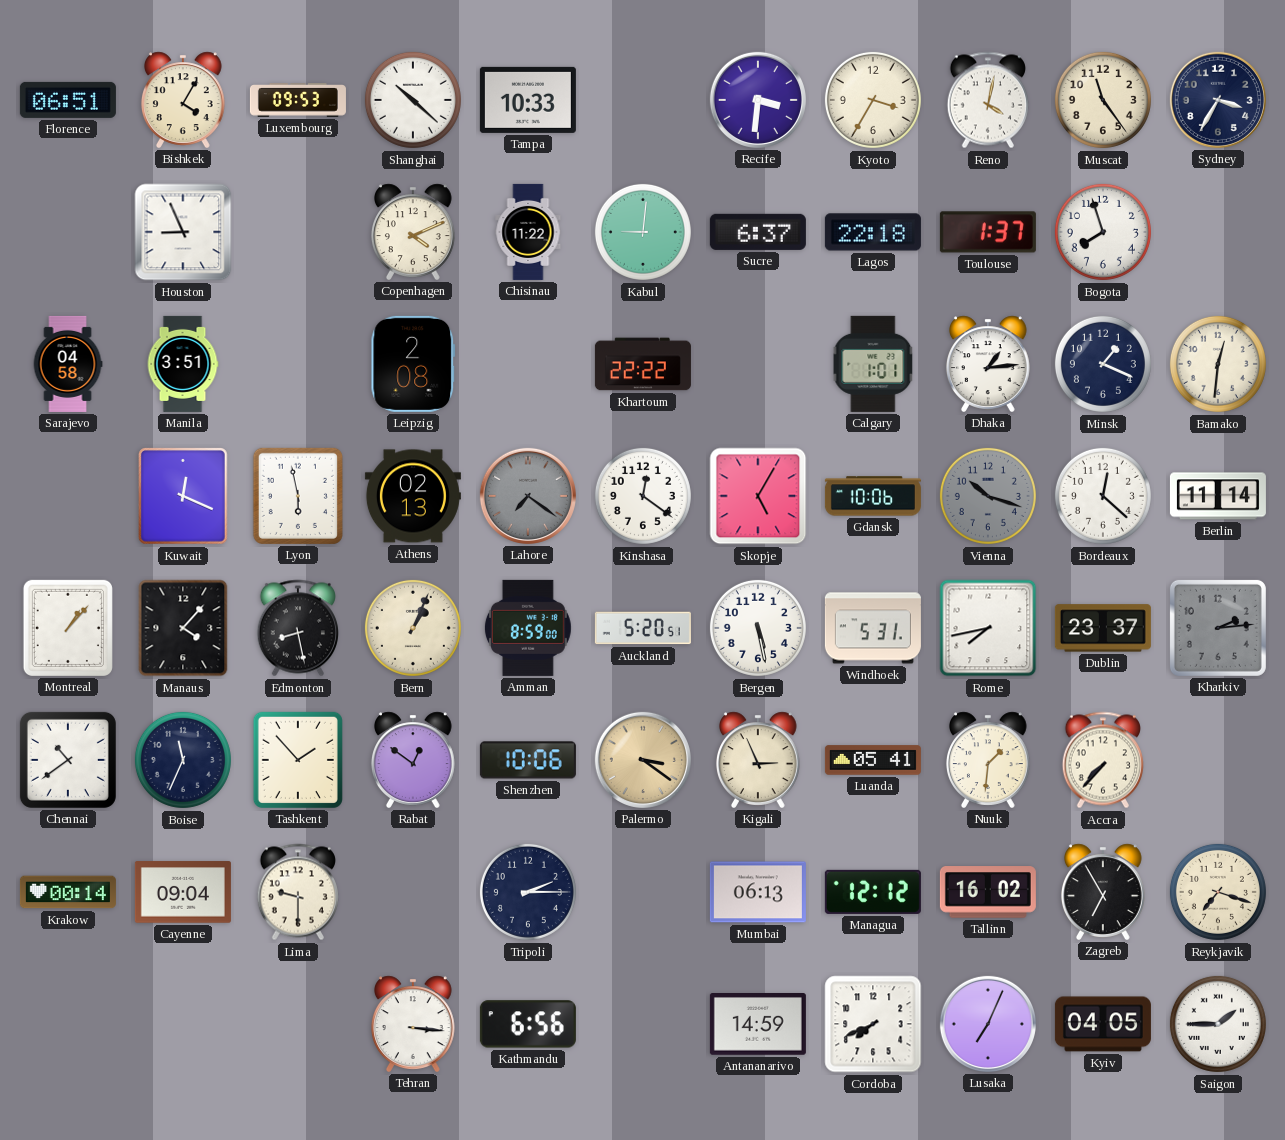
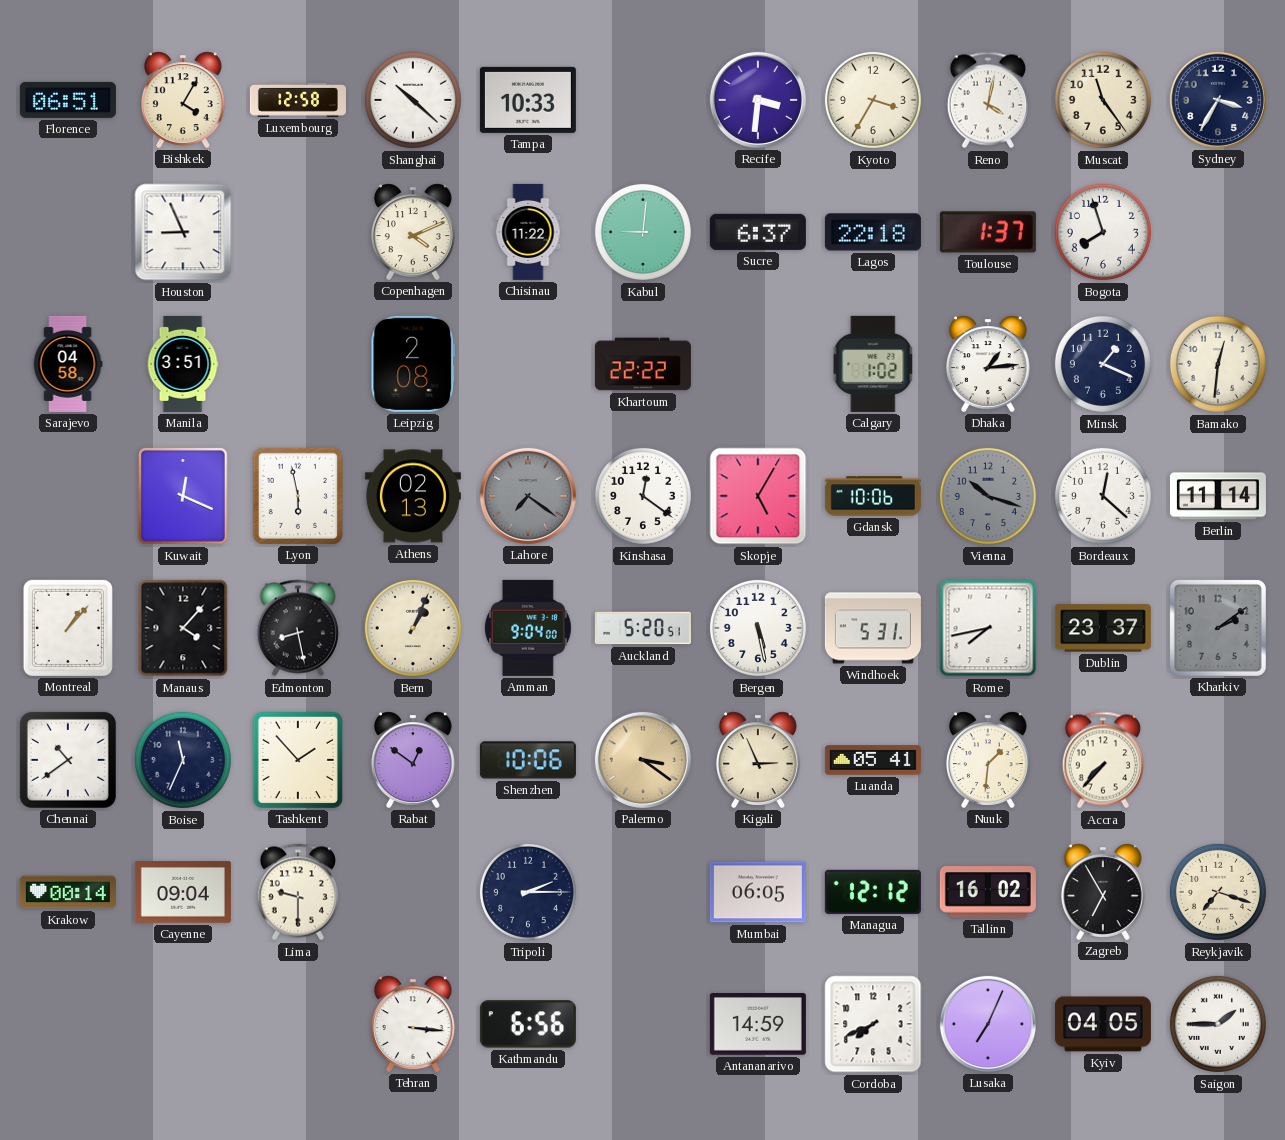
Luxembourg: 09:53 -> 12:58 (298, 100)
Calgary: 1:01 -> 1:02 (873, 364)
Amman: 8:59 -> 9:04 (528, 628)
Kharkiv: 2:14 -> 2:09 (1218, 628)
Mumbai: 06:13 -> 06:05 (758, 892)
